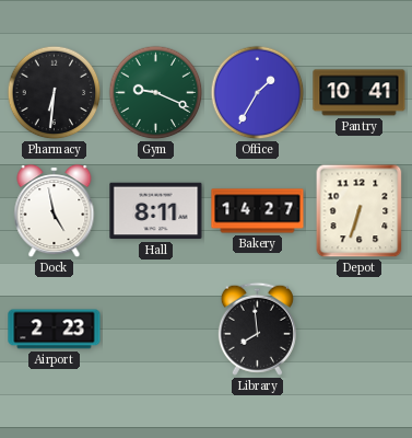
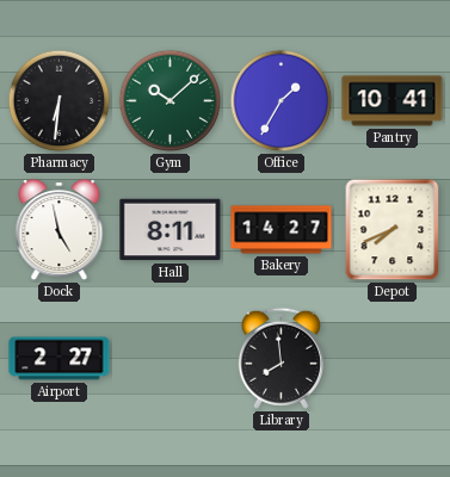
Gym: 9:19 -> 10:08 (171, 101)
Depot: 6:33 -> 7:41 (393, 230)
Airport: 2:23 -> 2:27 (60, 359)
